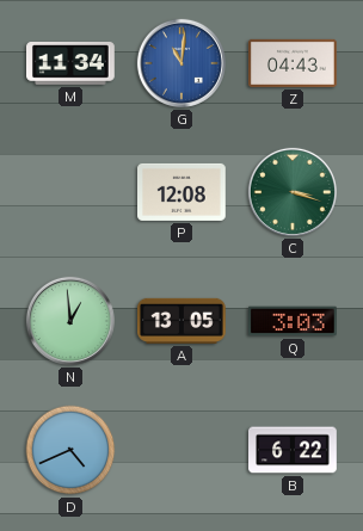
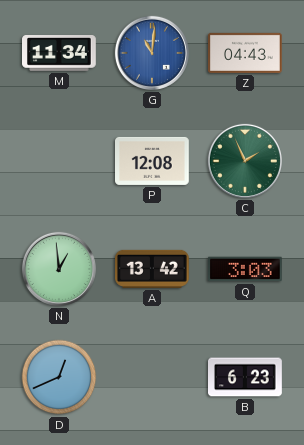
C: 3:18 -> 1:56 (245, 161)
A: 13:05 -> 13:42 (153, 269)
D: 4:41 -> 12:41 (59, 377)
B: 6:22 -> 6:23 (246, 377)
